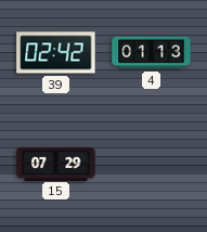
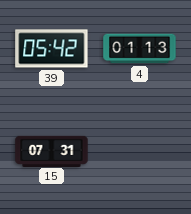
39: 02:42 -> 05:42 (52, 49)
15: 07:29 -> 07:31 (52, 151)
